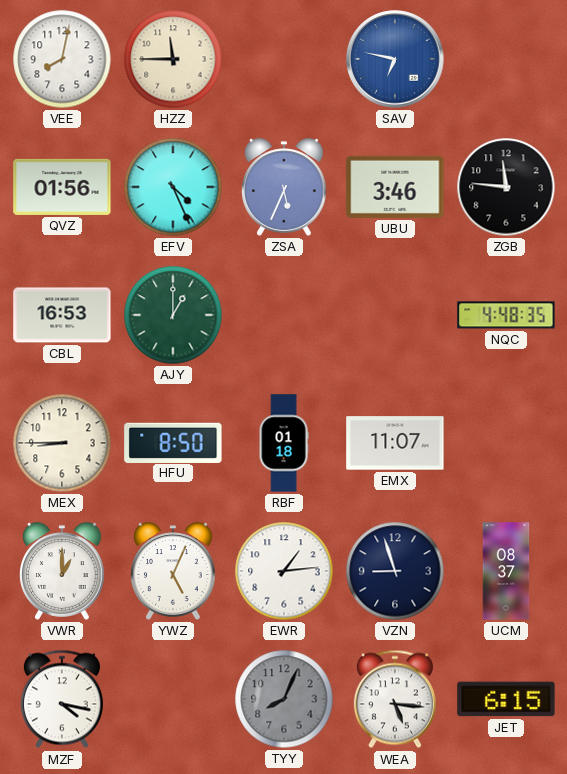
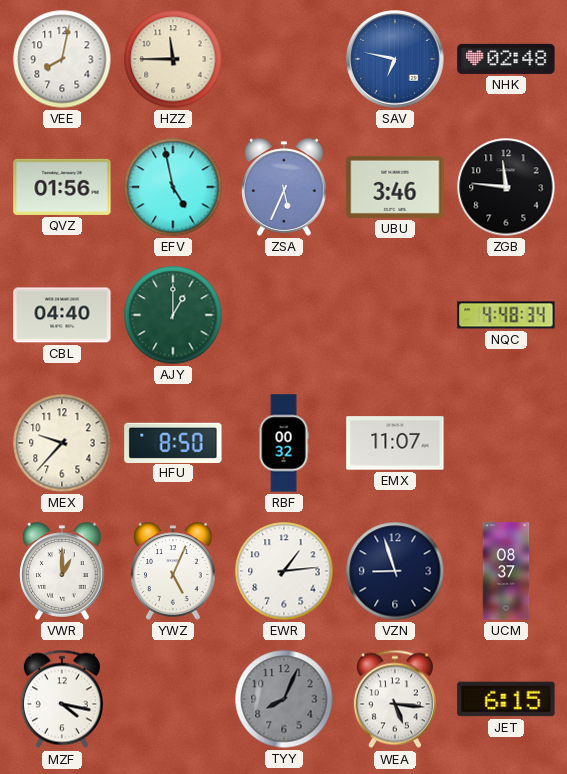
NHK: none -> 02:48 (506, 59)
EFV: 4:26 -> 4:58 (173, 187)
CBL: 16:53 -> 04:40 (62, 315)
NQC: 4:48:35 -> 4:48:34 (506, 315)
MEX: 8:45 -> 9:37 (62, 443)
RBF: 01:18 -> 00:32 (284, 443)
